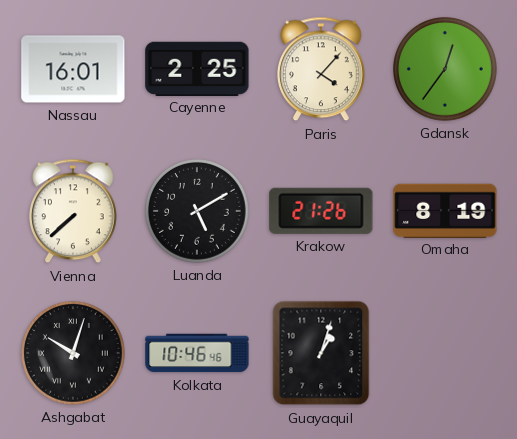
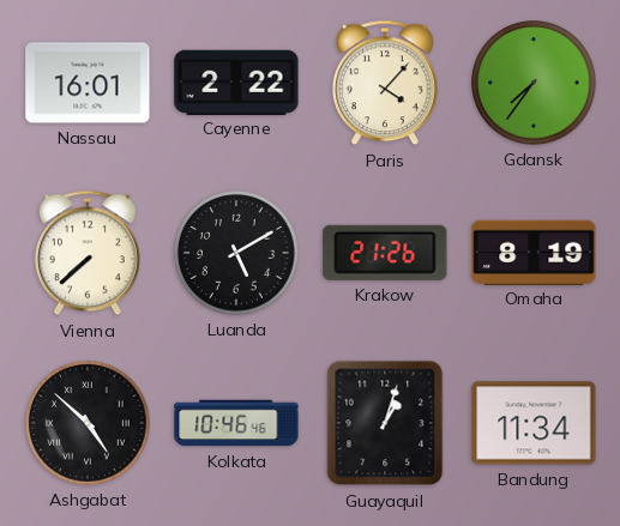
Cayenne: 2:25 -> 2:22 (236, 81)
Gdansk: 12:36 -> 7:36 (535, 84)
Ashgabat: 10:03 -> 4:52 (89, 424)
Bandung: none -> 11:34 (534, 423)
